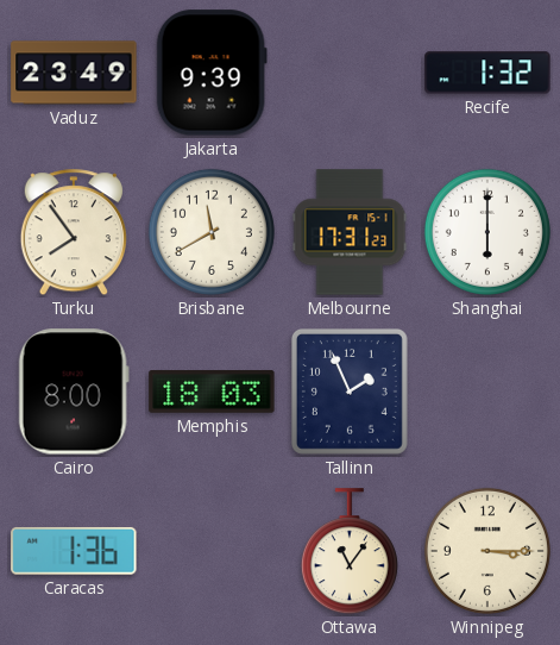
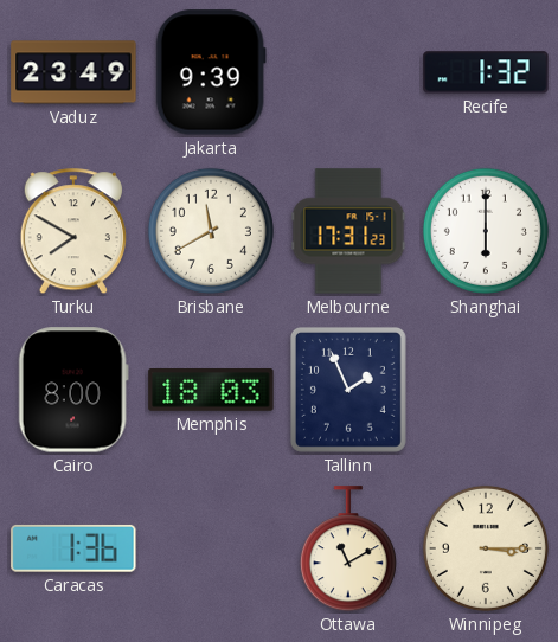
Turku: 7:54 -> 7:50 (73, 232)
Ottawa: 11:06 -> 11:10 (348, 550)
